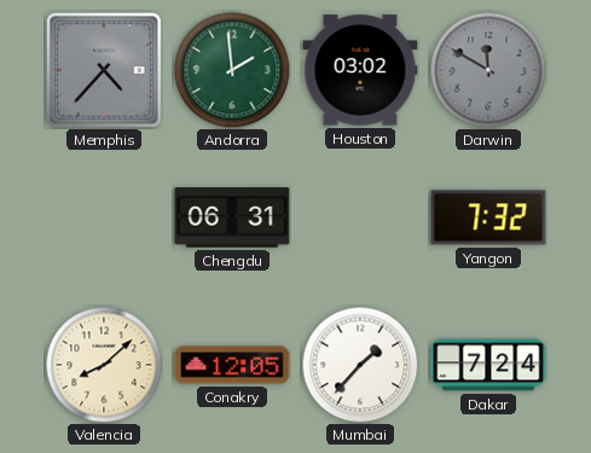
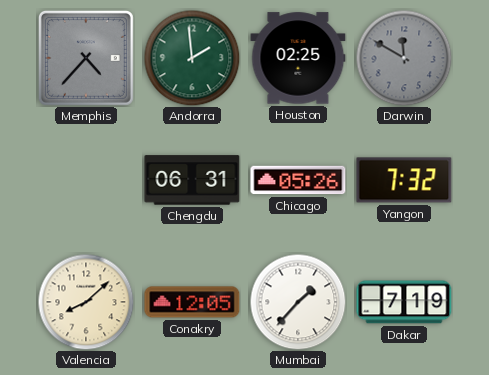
Houston: 03:02 -> 02:25 (298, 58)
Chicago: none -> 05:26 (298, 180)
Dakar: 7:24 -> 7:19 (404, 302)
